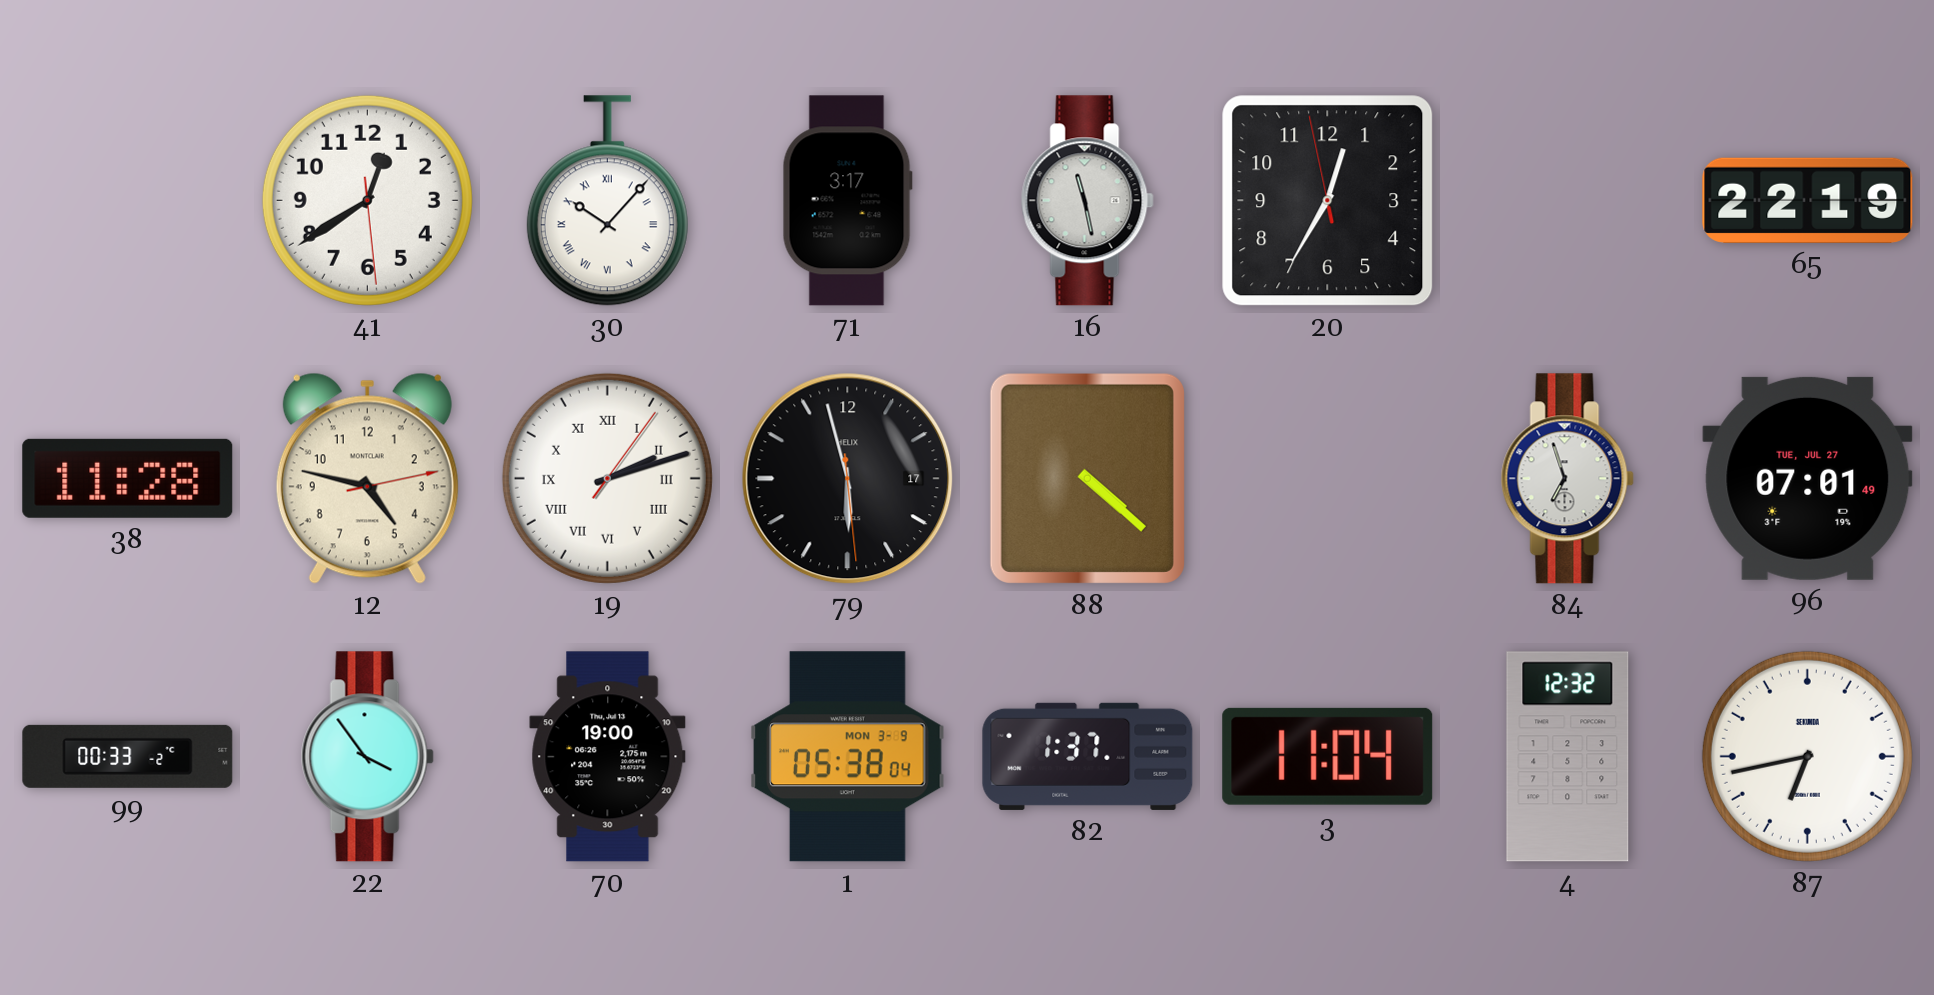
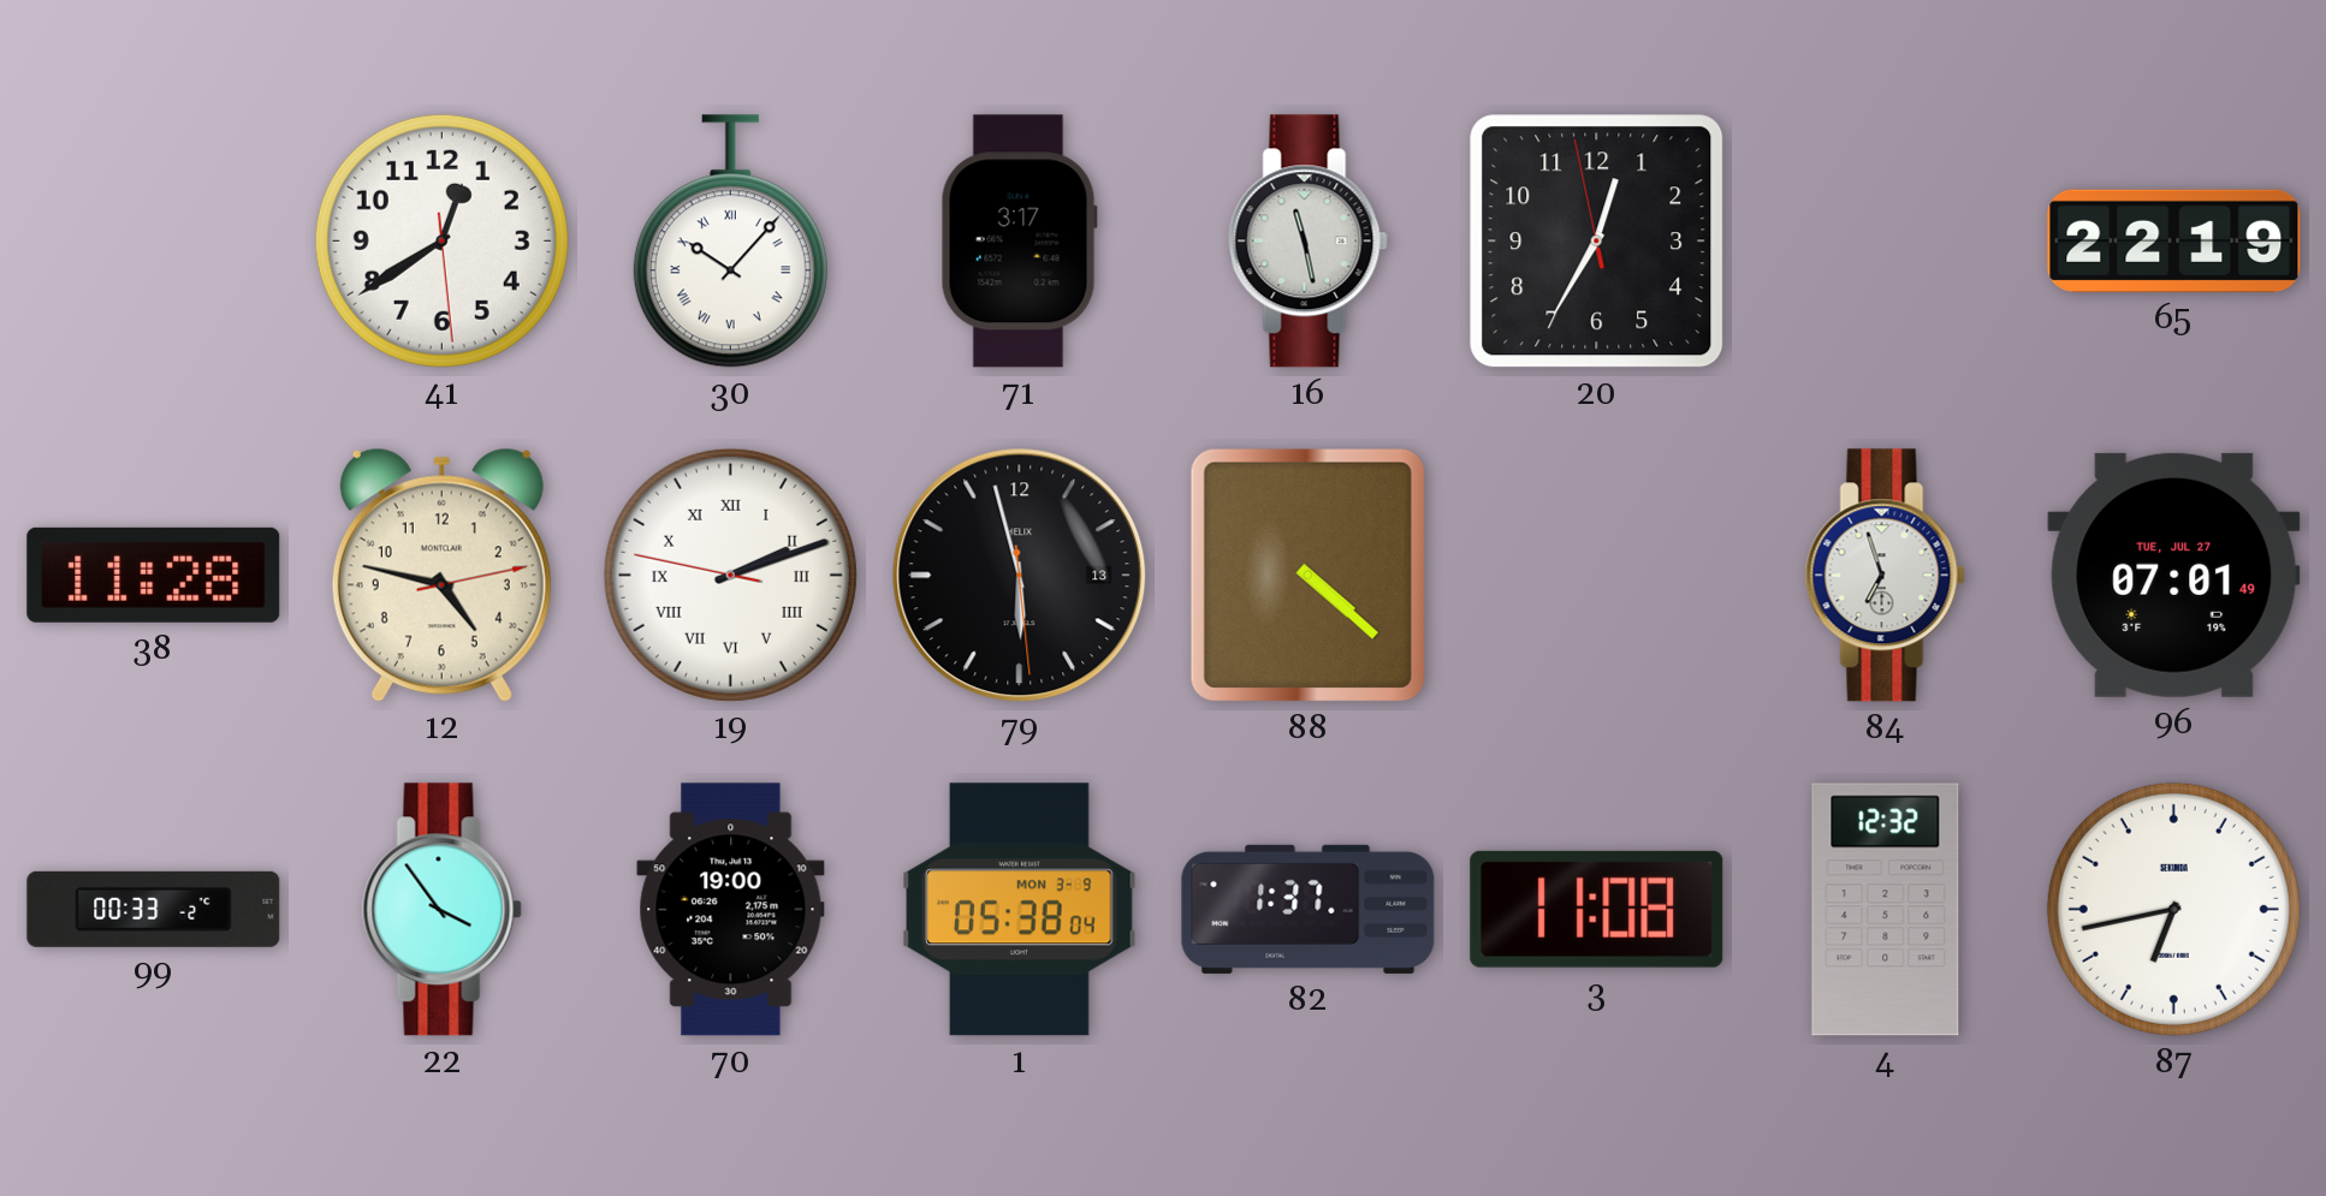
19: 2:12 -> 2:11 (730, 575)
79 date: 17 -> 13 (1020, 576)
3: 11:04 -> 11:08 (1597, 909)
